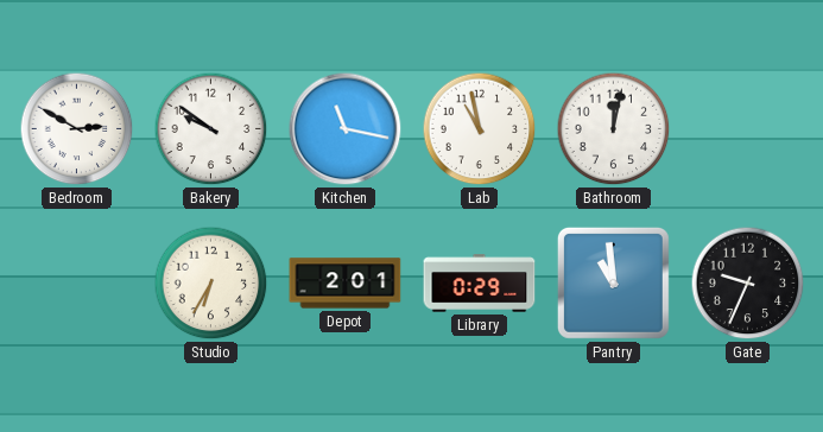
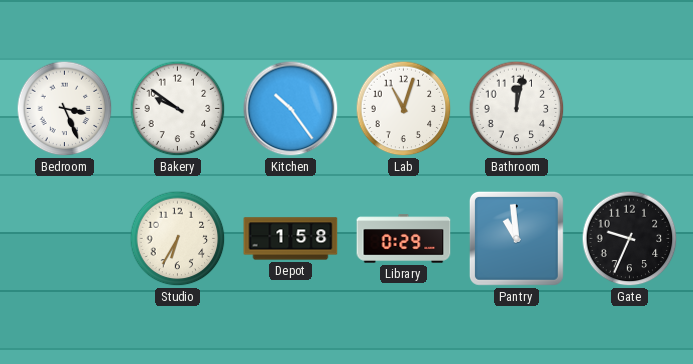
Bedroom: 2:50 -> 3:26 (65, 109)
Kitchen: 11:17 -> 10:24 (291, 109)
Lab: 10:58 -> 11:03 (404, 109)
Depot: 2:01 -> 1:58 (291, 239)
